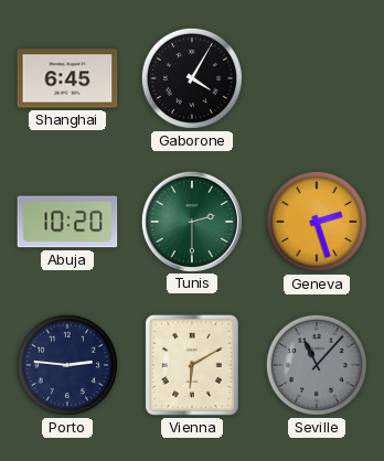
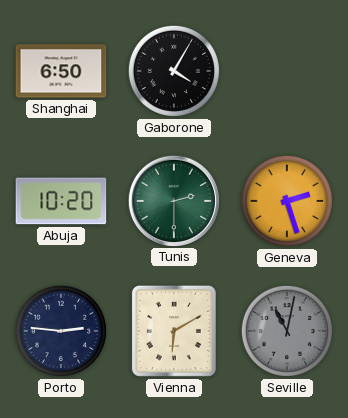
Shanghai: 6:45 -> 6:50 (61, 71)
Seville: 11:07 -> 11:02 (287, 331)
